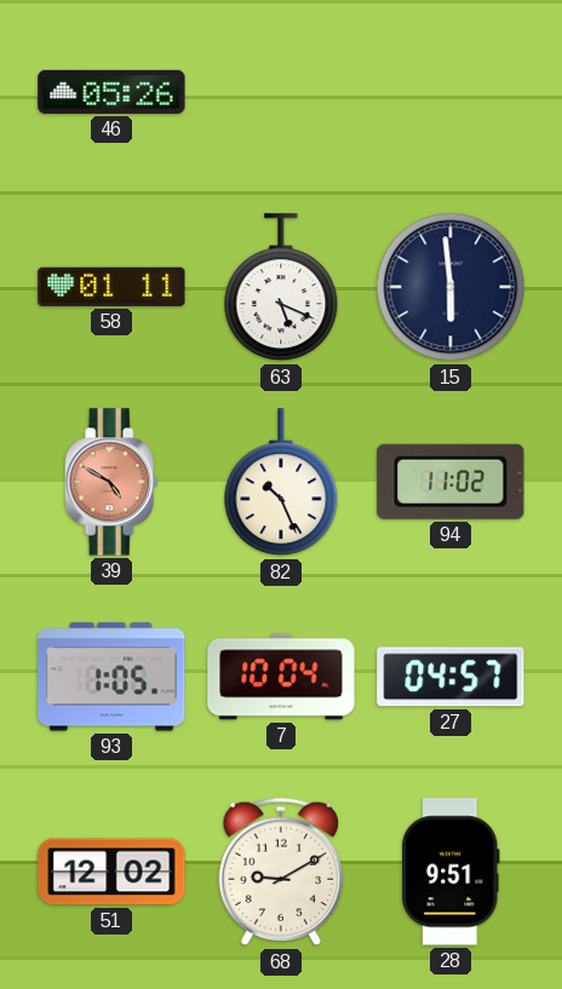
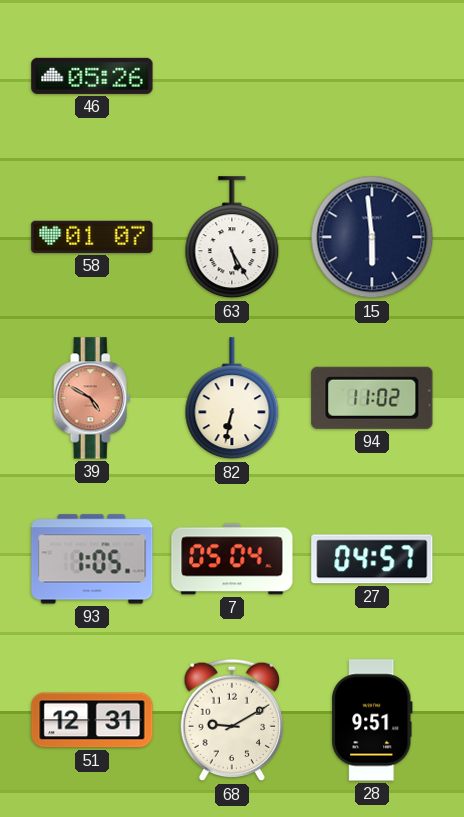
58: 01:11 -> 01:07 (92, 237)
63: 5:19 -> 5:25 (232, 238)
82: 10:26 -> 6:32 (232, 399)
7: 10:04 -> 05:04 (232, 559)
51: 12:02 -> 12:31 (92, 720)
